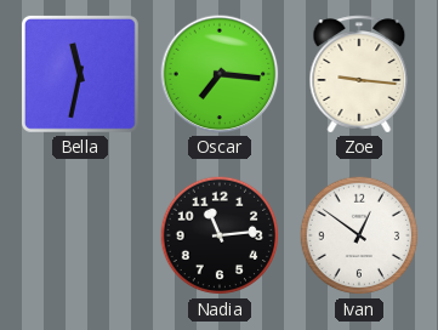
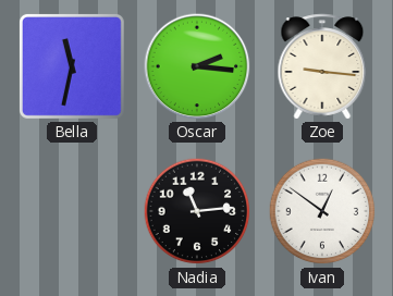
Oscar: 7:16 -> 2:16 (197, 66)
